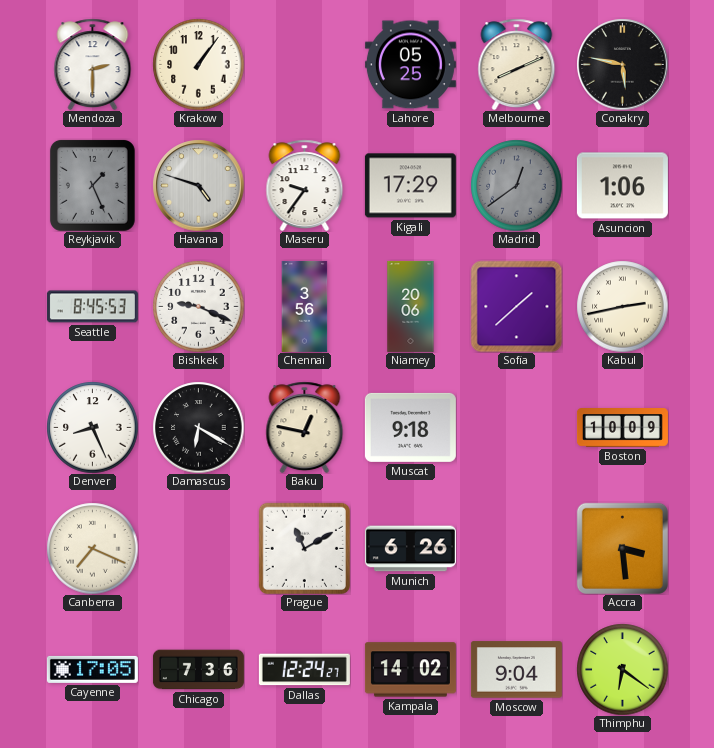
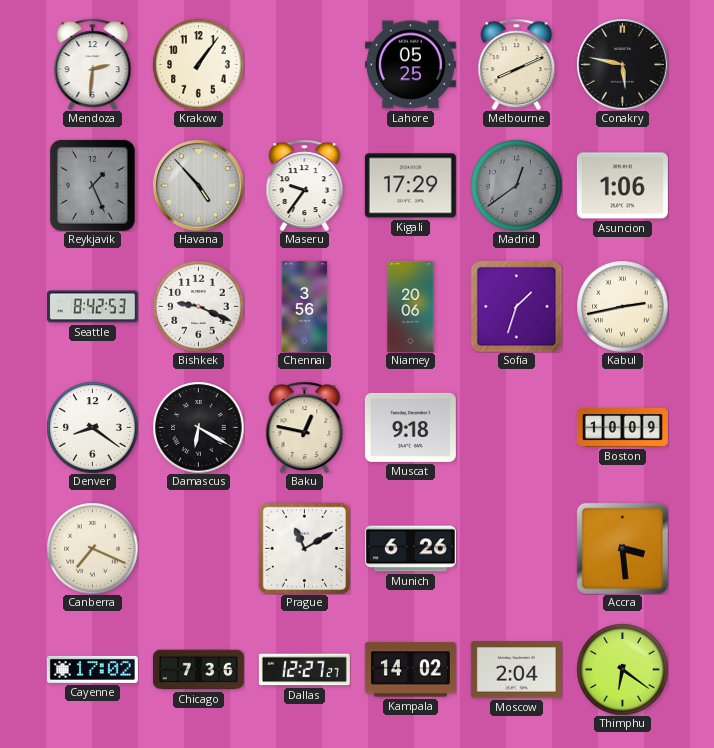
Mendoza: 2:30 -> 2:31 (93, 64)
Havana: 4:48 -> 4:53 (198, 185)
Seattle: 8:45 -> 8:42 (92, 307)
Sofia: 1:38 -> 1:33 (516, 306)
Denver: 8:26 -> 8:21 (92, 427)
Cayenne: 17:05 -> 17:02 (92, 669)
Dallas: 12:24 -> 12:27 (304, 670)
Moscow: 9:04 -> 2:04 (516, 670)
